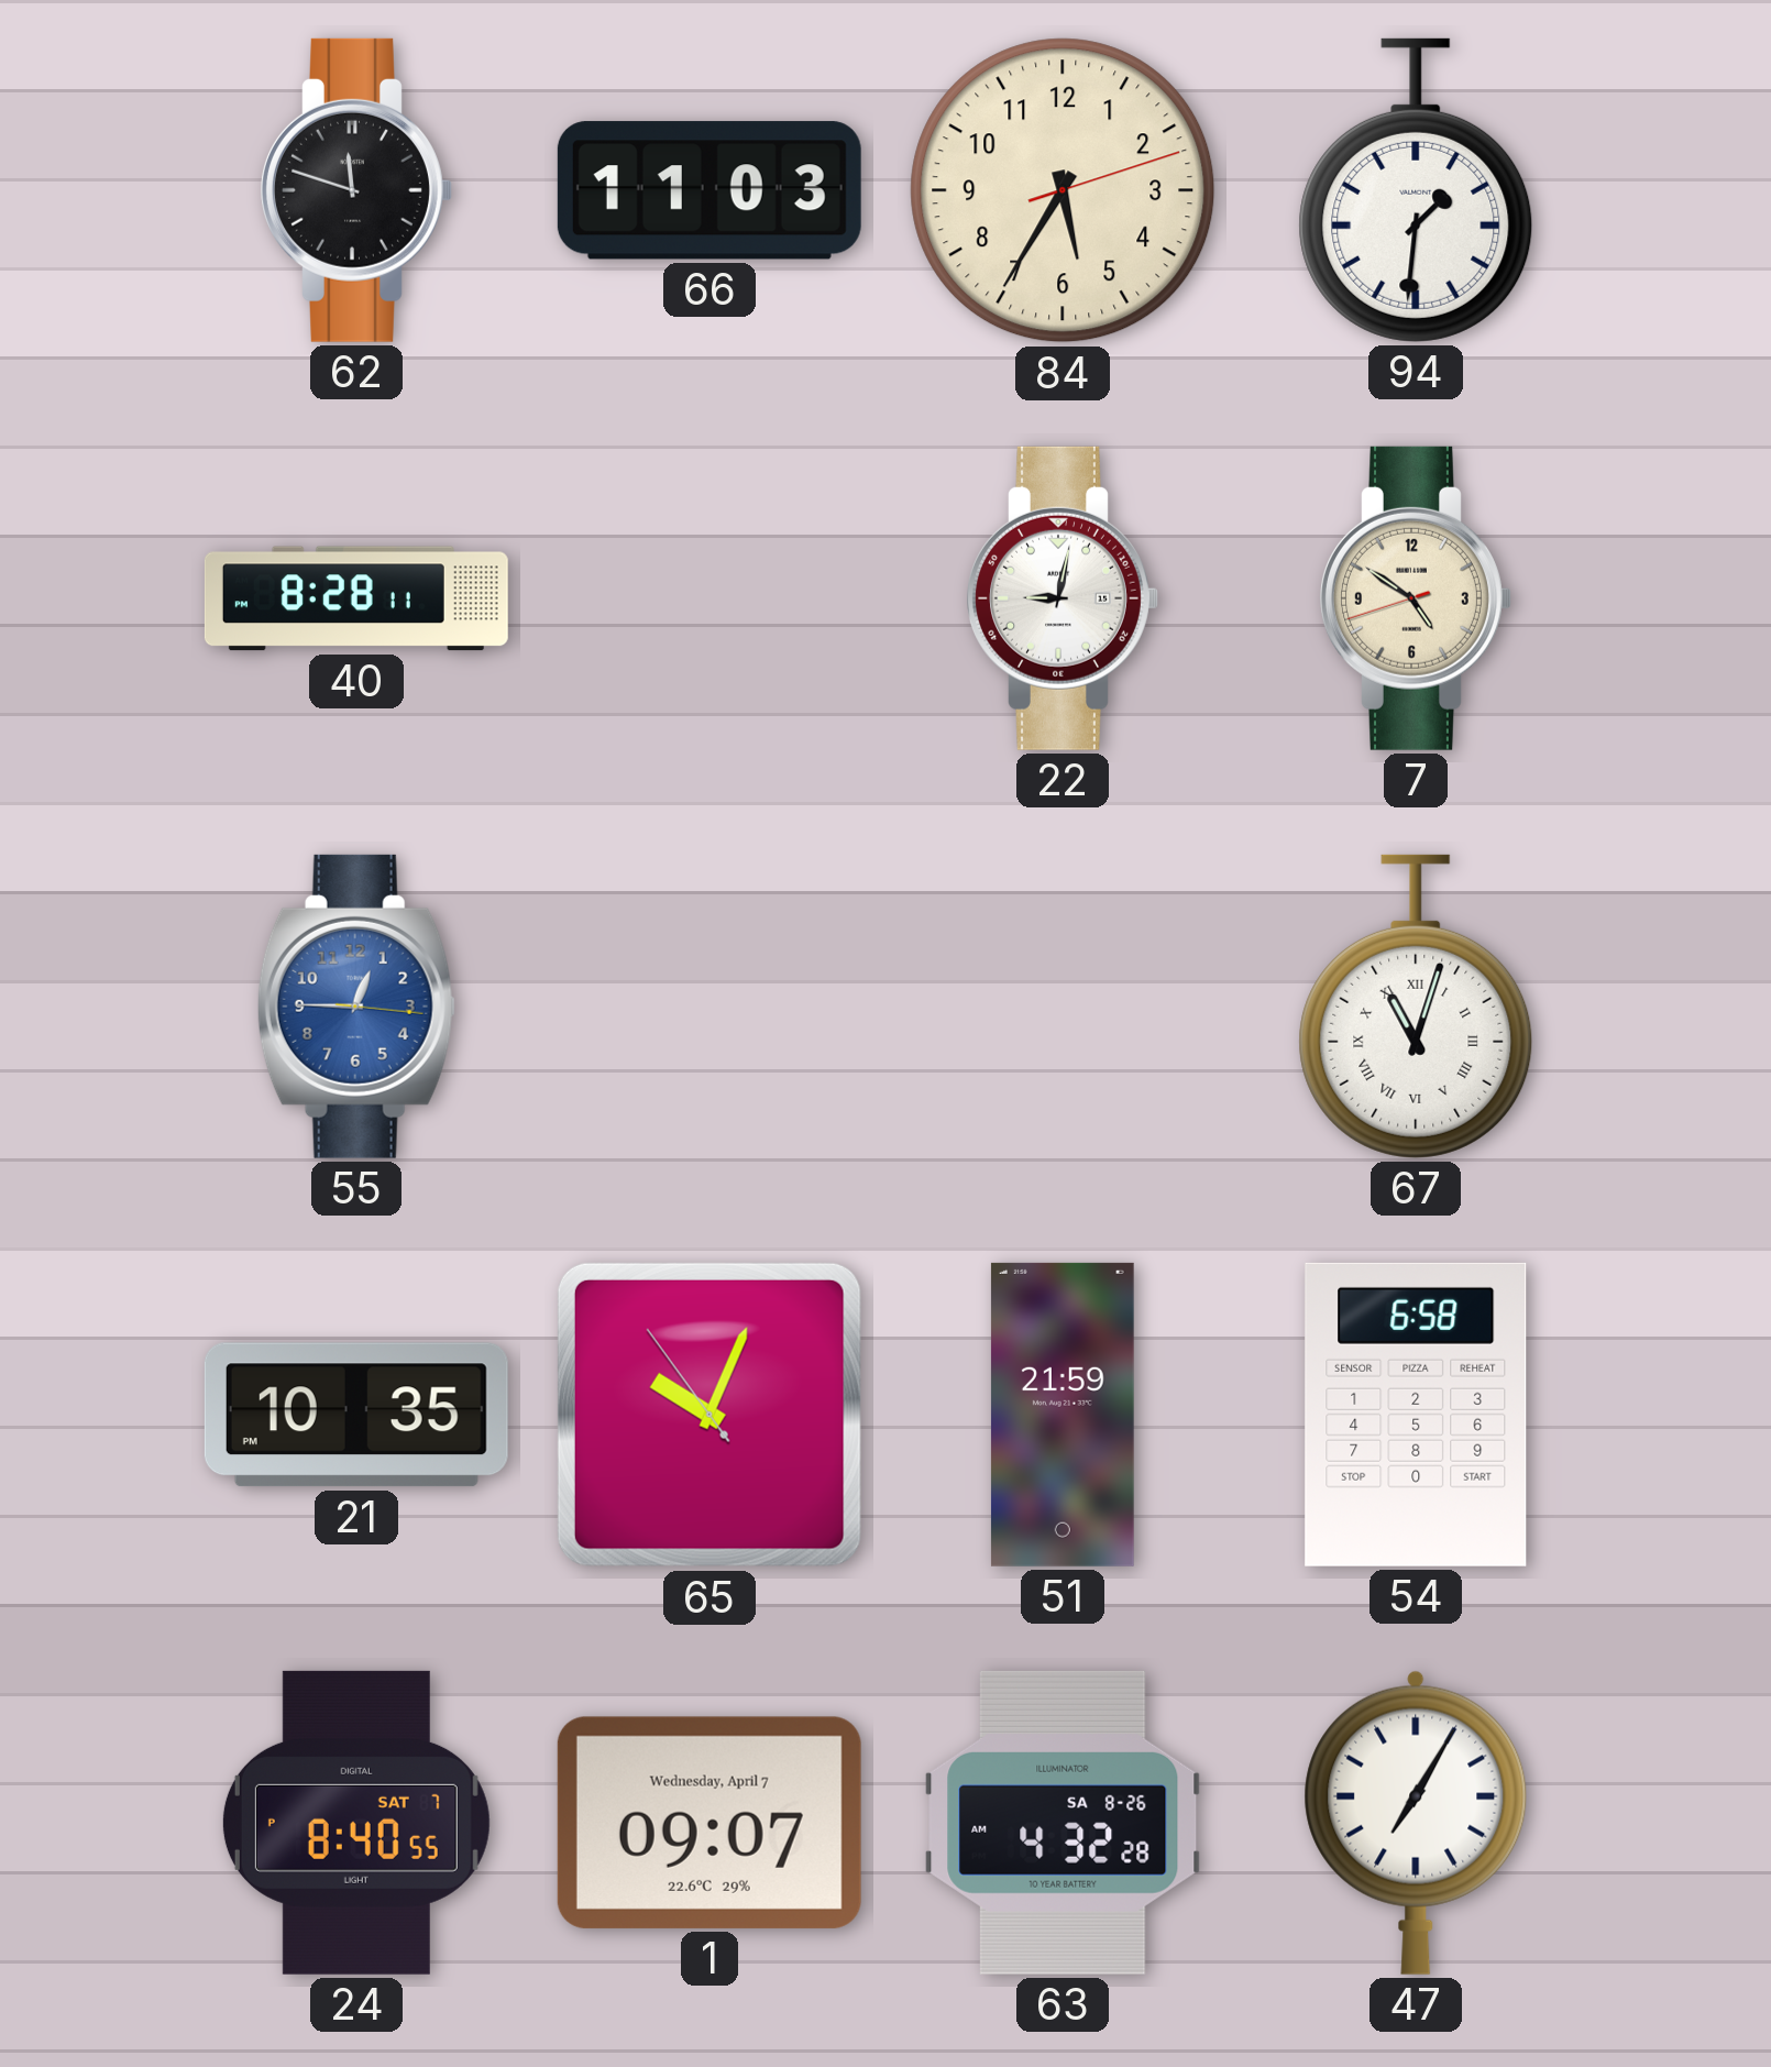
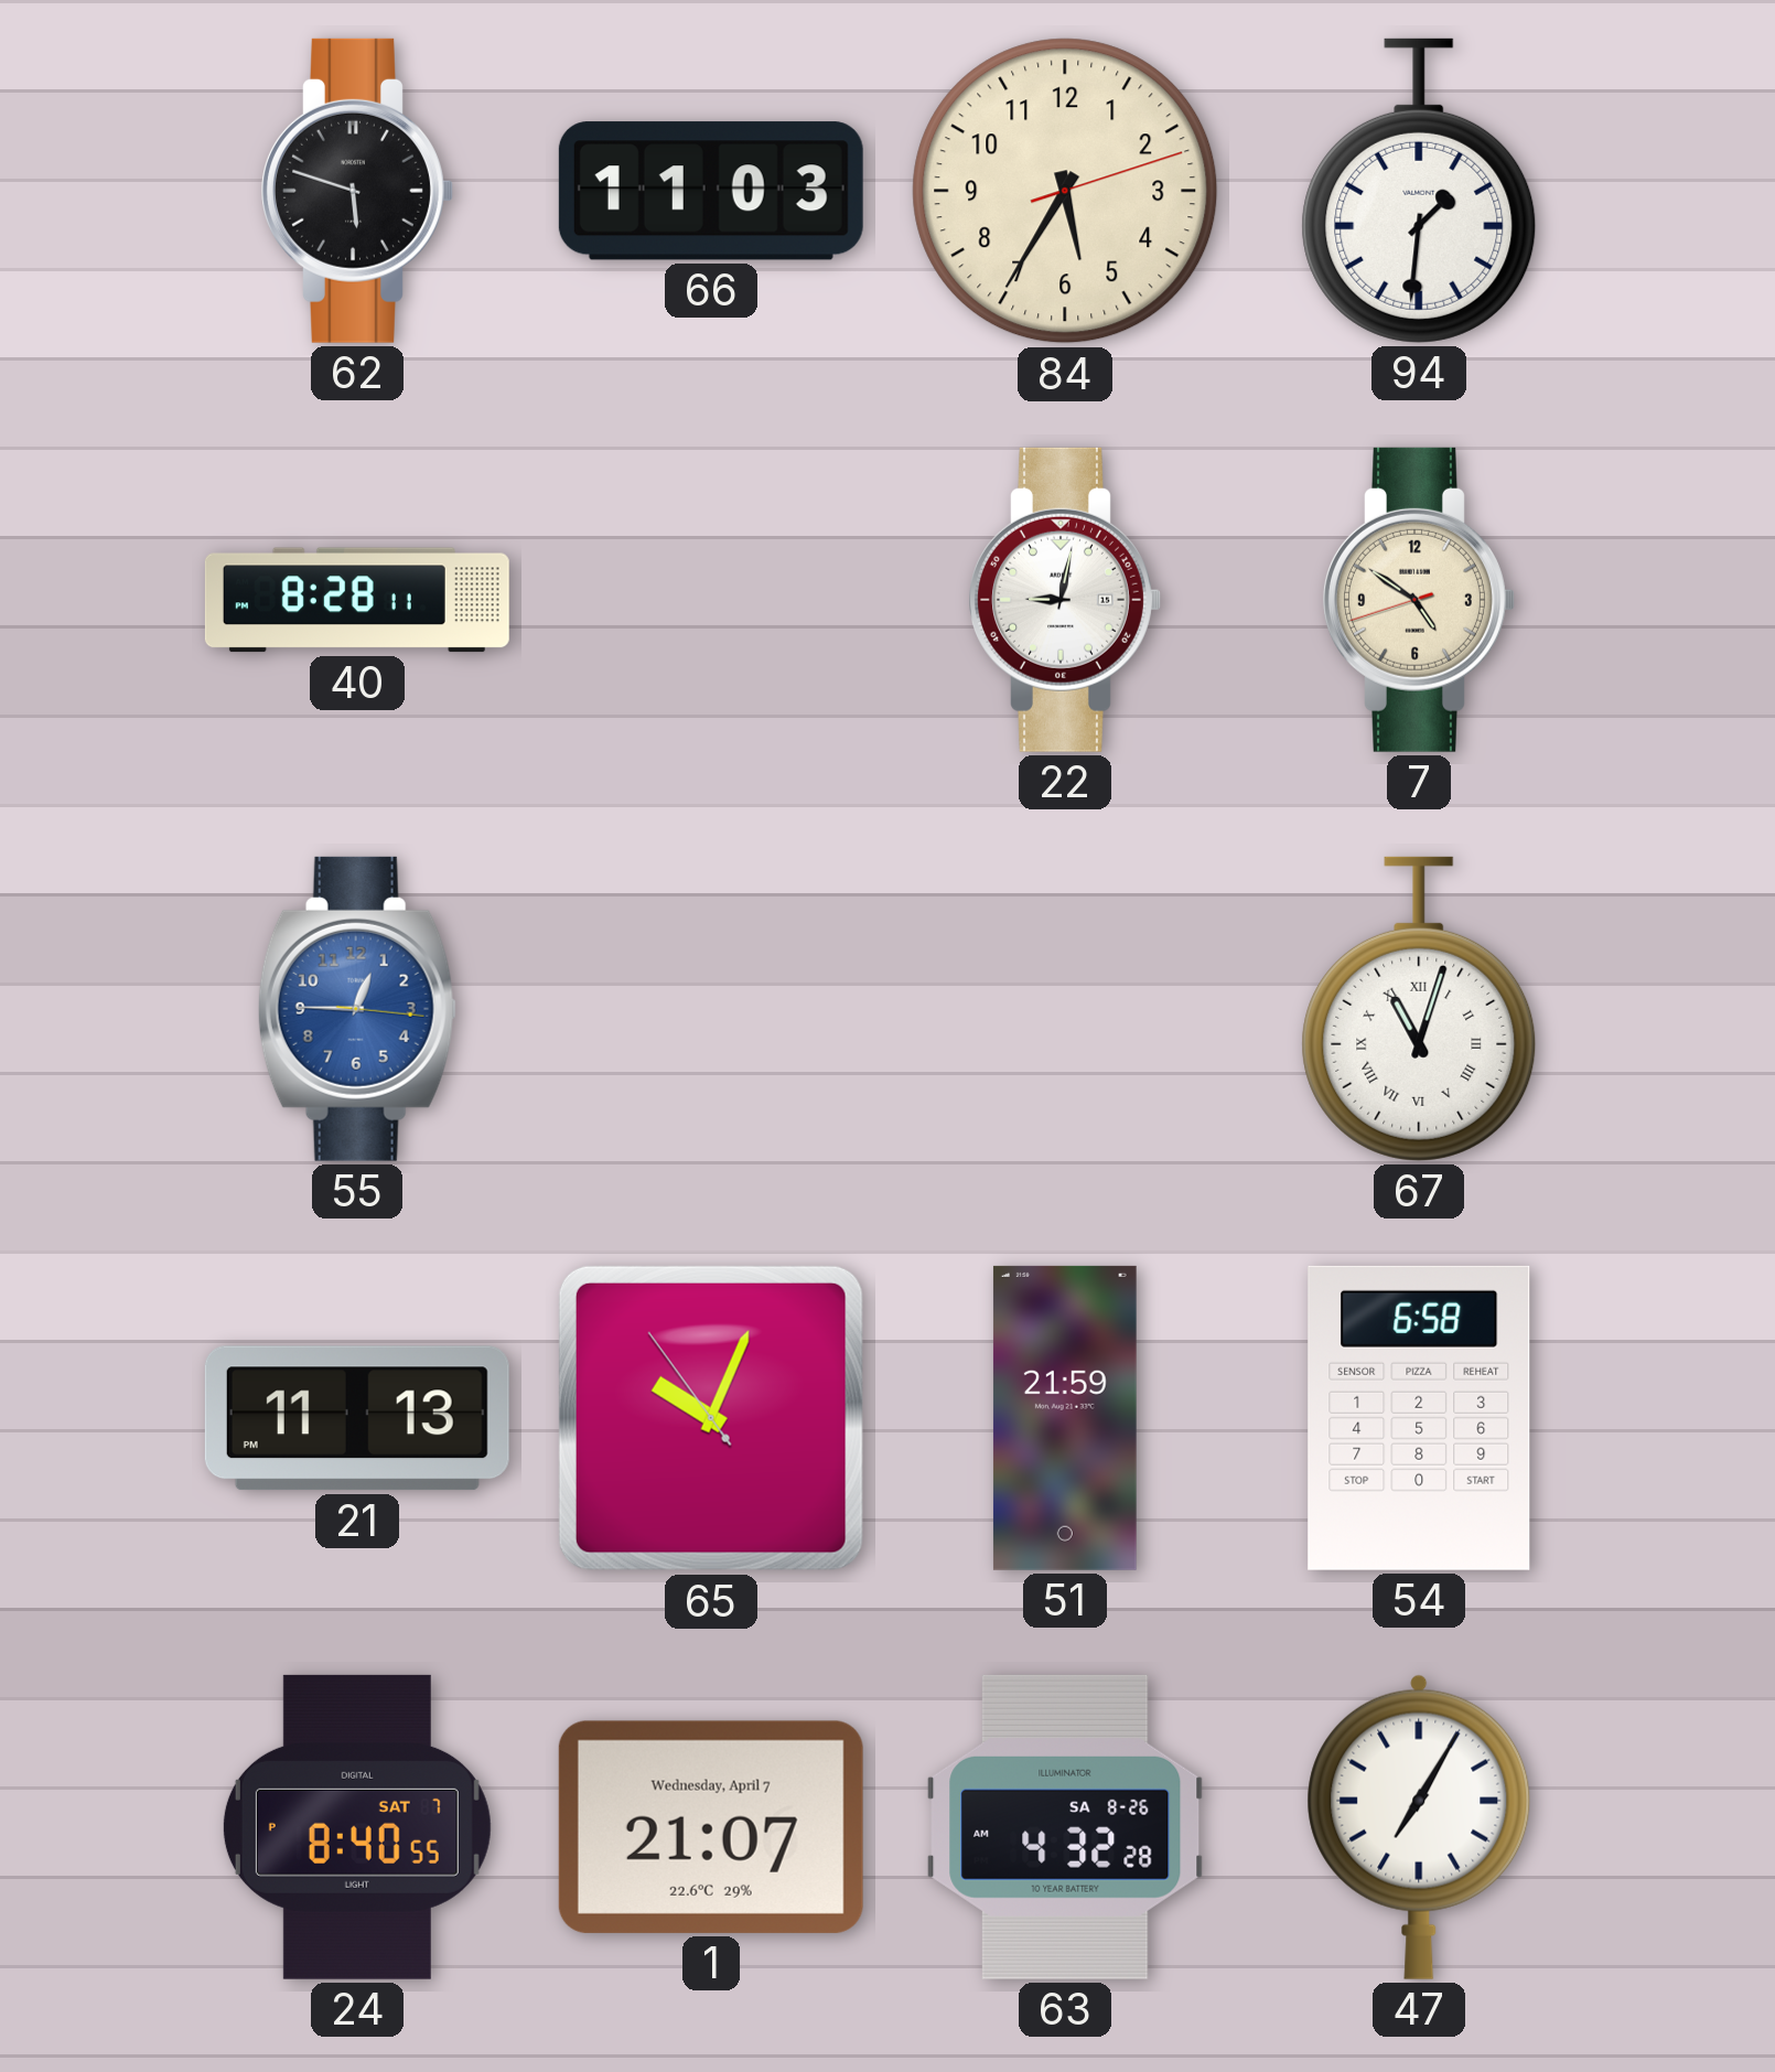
62: 11:48 -> 5:48 (357, 191)
21: 10:35 -> 11:13 (357, 1418)
1: 09:07 -> 21:07 (711, 1827)
